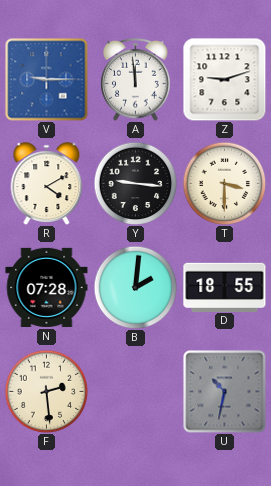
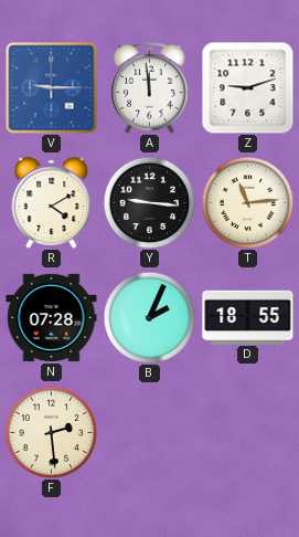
T: 3:30 -> 11:14 (247, 202)
B: 2:01 -> 2:04 (149, 317)
U: 10:32 -> none (225, 392)
